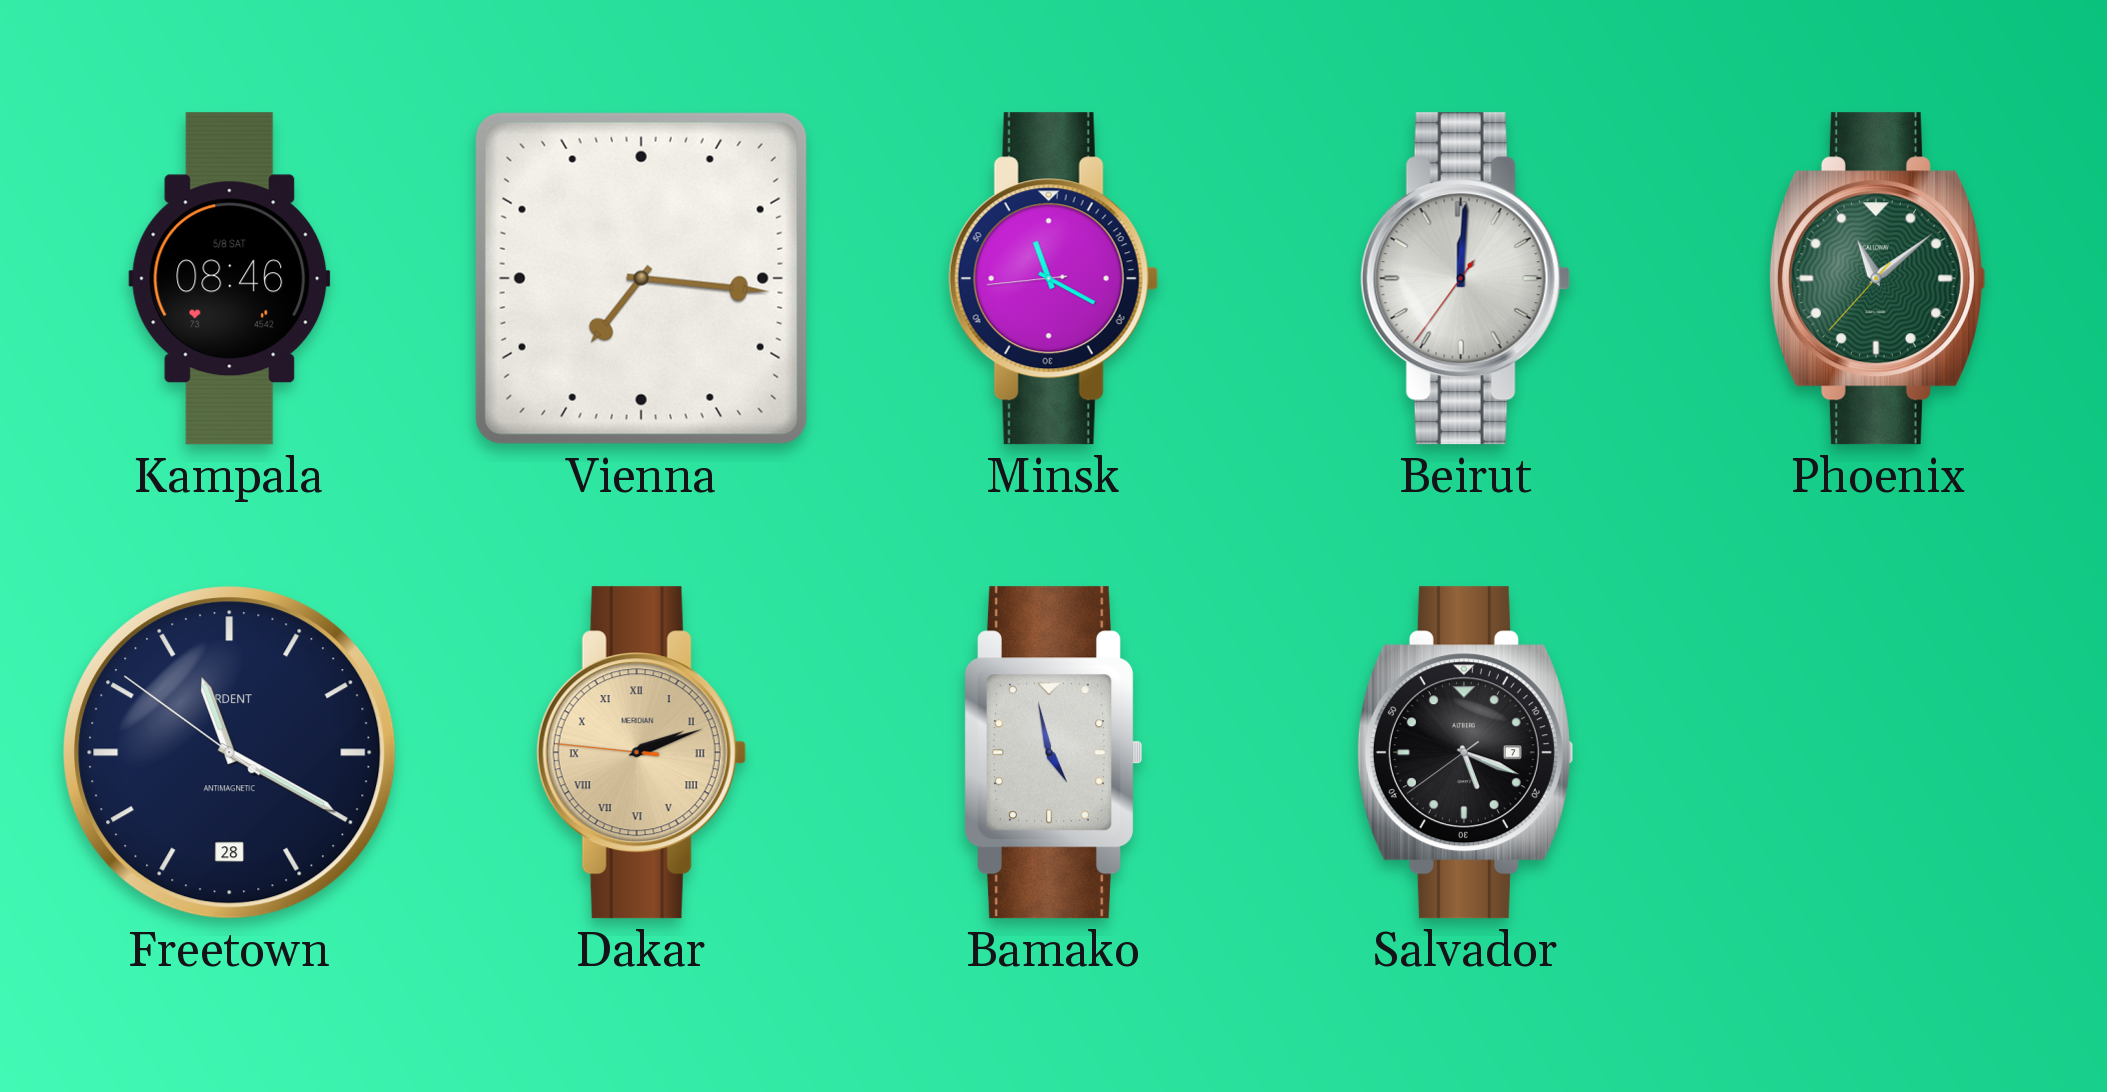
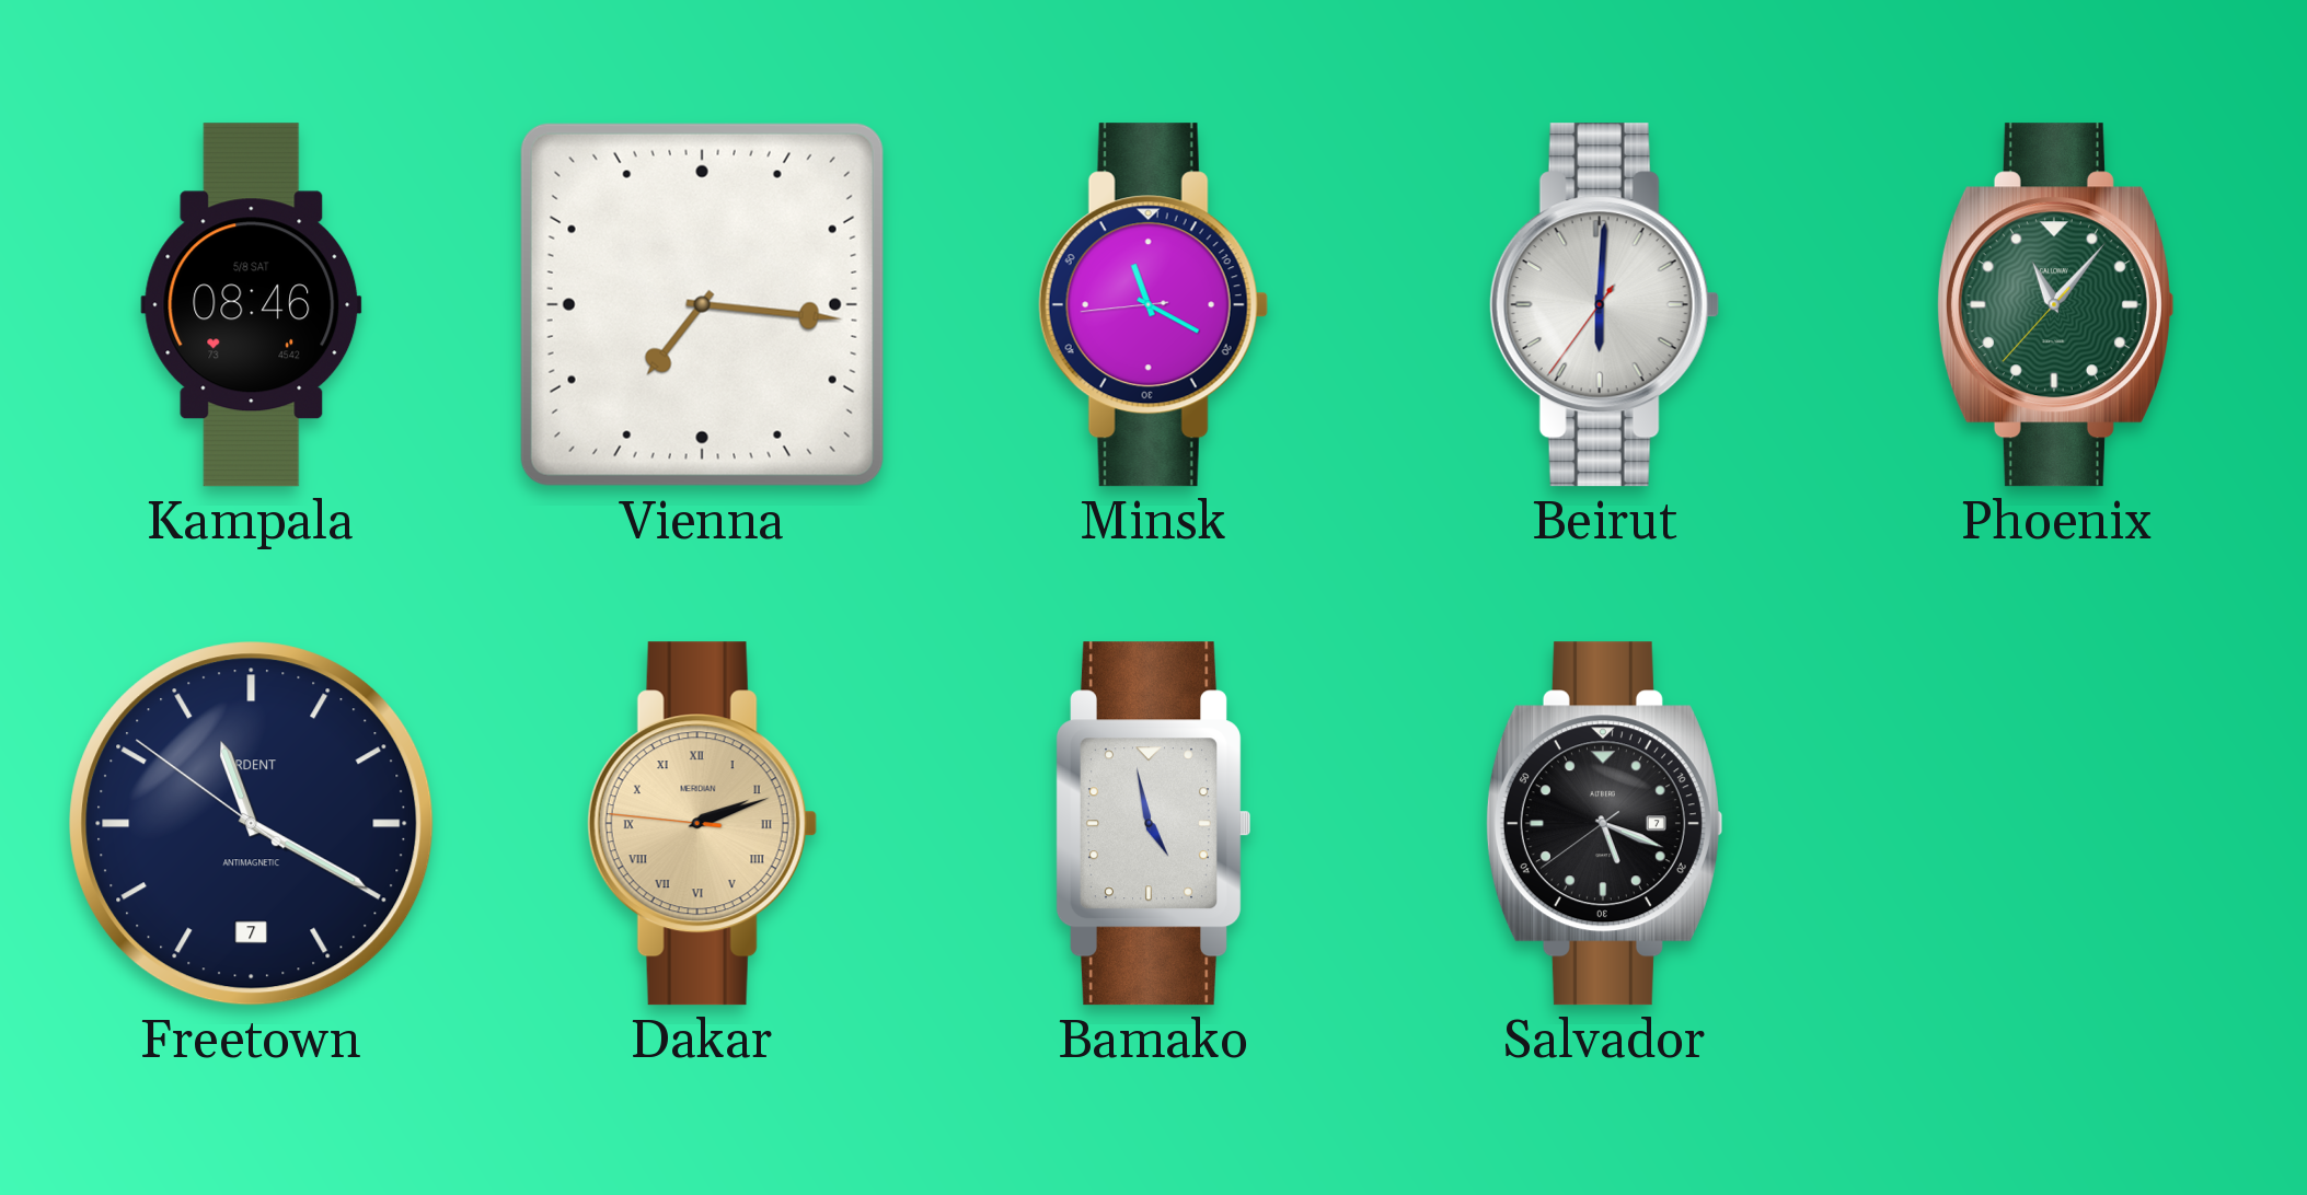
Beirut: 12:00 -> 6:00 (1604, 305)
Phoenix: 11:08 -> 11:06 (2055, 305)
Freetown date: 28 -> 7 (252, 824)
